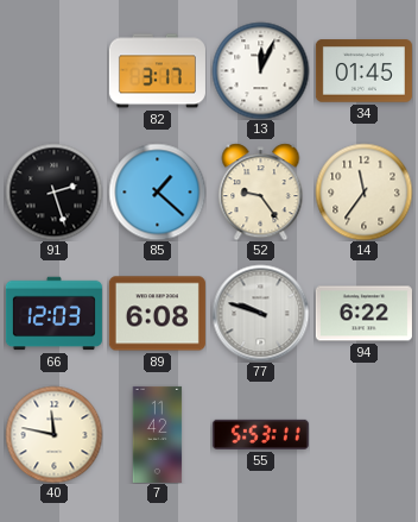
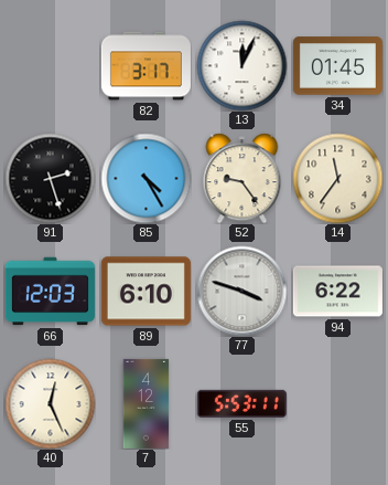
85: 1:22 -> 4:25 (145, 178)
89: 6:08 -> 6:10 (145, 292)
77: 9:48 -> 3:48 (241, 291)
40: 11:47 -> 12:26 (50, 403)
7: 11:42 -> 4:12 (147, 403)
